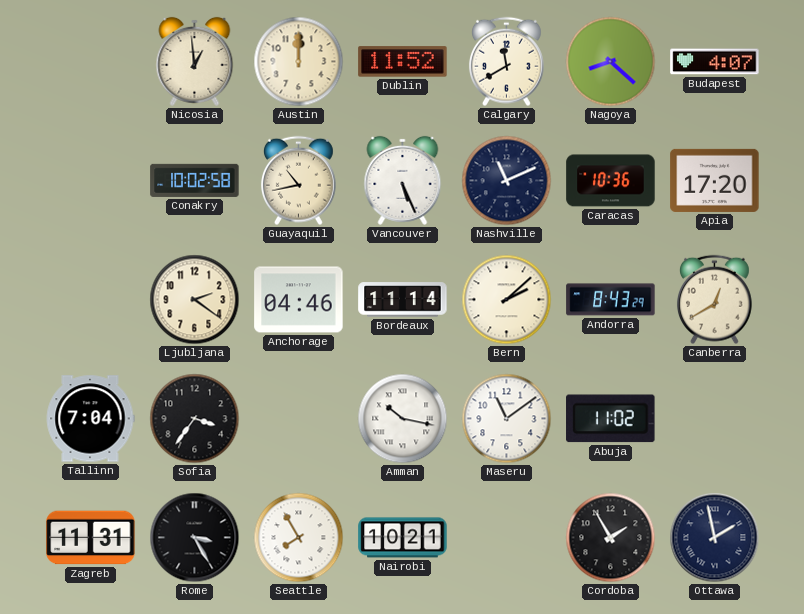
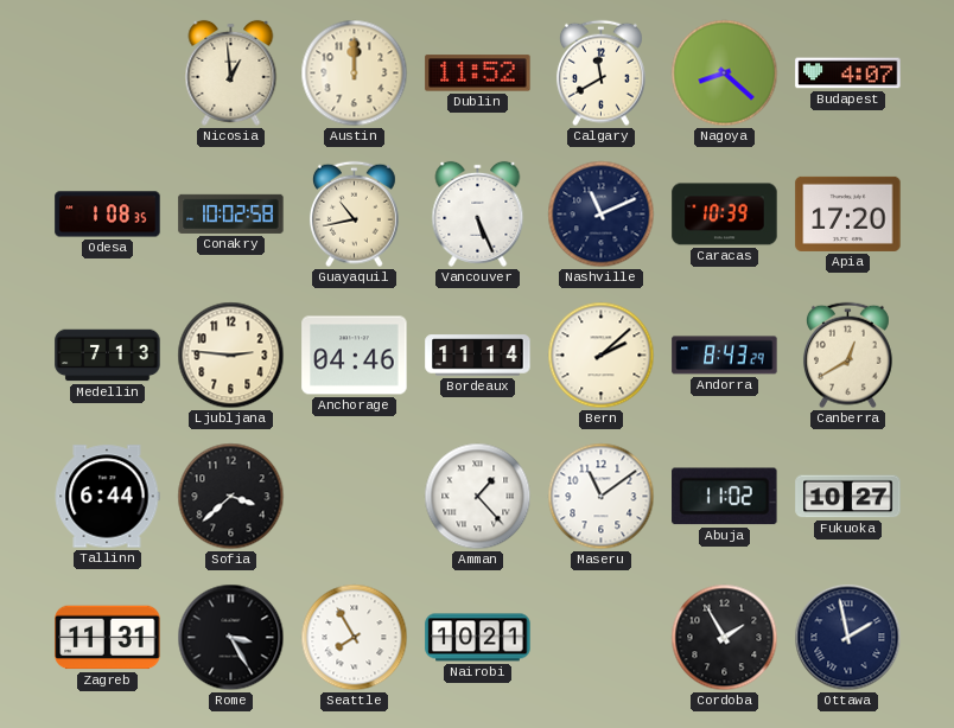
Odesa: none -> 1:08 (108, 215)
Caracas: 10:36 -> 10:39 (725, 215)
Medellin: none -> 7:13 (108, 356)
Ljubljana: 2:21 -> 2:46 (231, 356)
Tallinn: 7:04 -> 6:44 (107, 497)
Sofia: 3:36 -> 3:38 (231, 497)
Amman: 10:17 -> 1:23 (478, 497)
Fukuoka: none -> 10:27 (848, 497)
